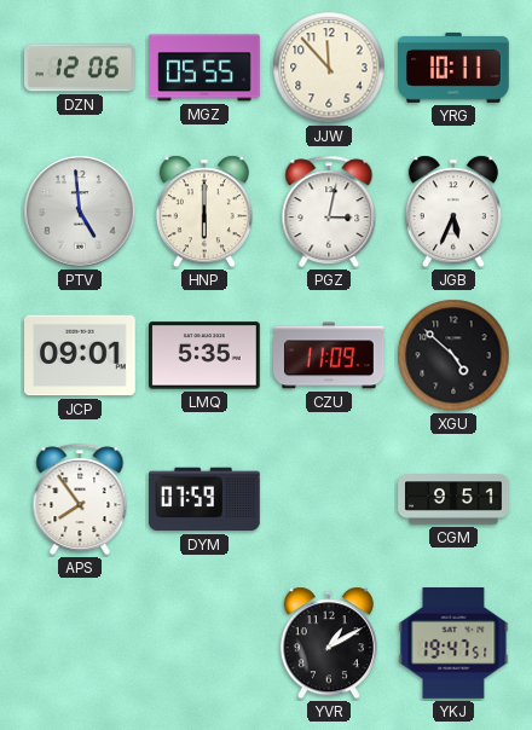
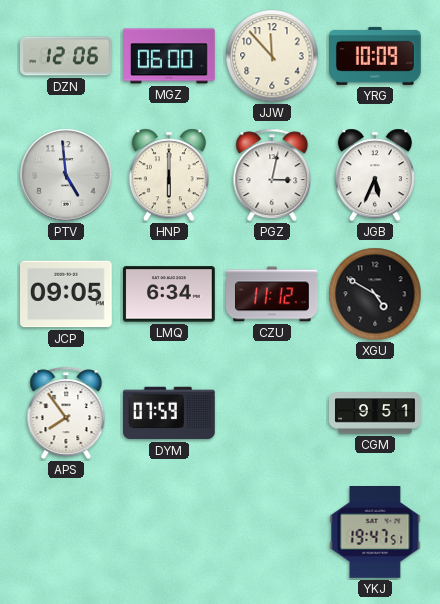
MGZ: 05:55 -> 06:00 (170, 56)
YRG: 10:11 -> 10:09 (376, 56)
JCP: 09:01 -> 09:05 (67, 294)
LMQ: 5:35 -> 6:34 (170, 294)
CZU: 11:09 -> 11:12 (272, 294)
XGU: 4:52 -> 4:50 (375, 294)
YVR: 1:10 -> none (329, 643)
